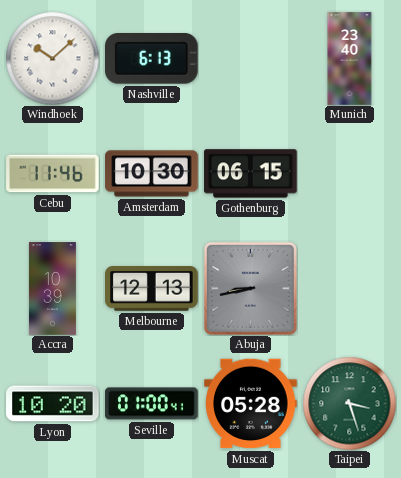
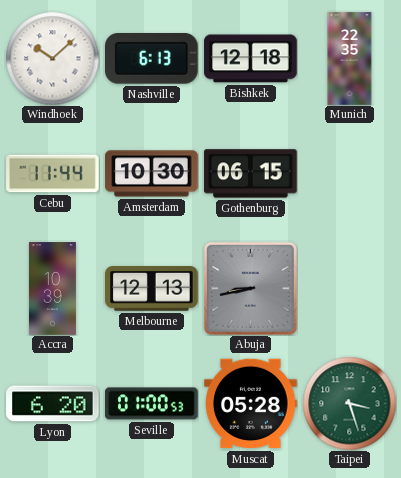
Bishkek: none -> 12:18 (251, 59)
Munich: 23:40 -> 22:35 (350, 59)
Cebu: 11:46 -> 11:44 (53, 174)
Lyon: 10:20 -> 6:20 (53, 404)
Seville: 01:00:41 -> 01:00:53 (152, 404)
